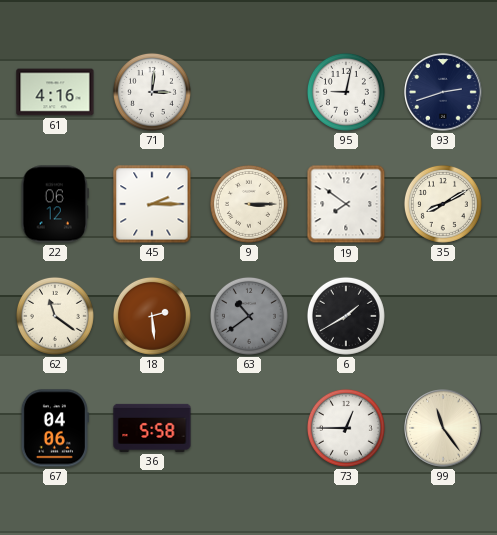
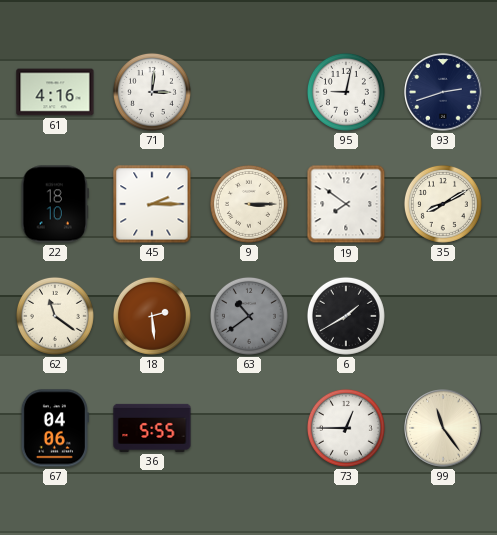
22: 06:12 -> 18:10 (54, 204)
36: 5:58 -> 5:55 (152, 428)
